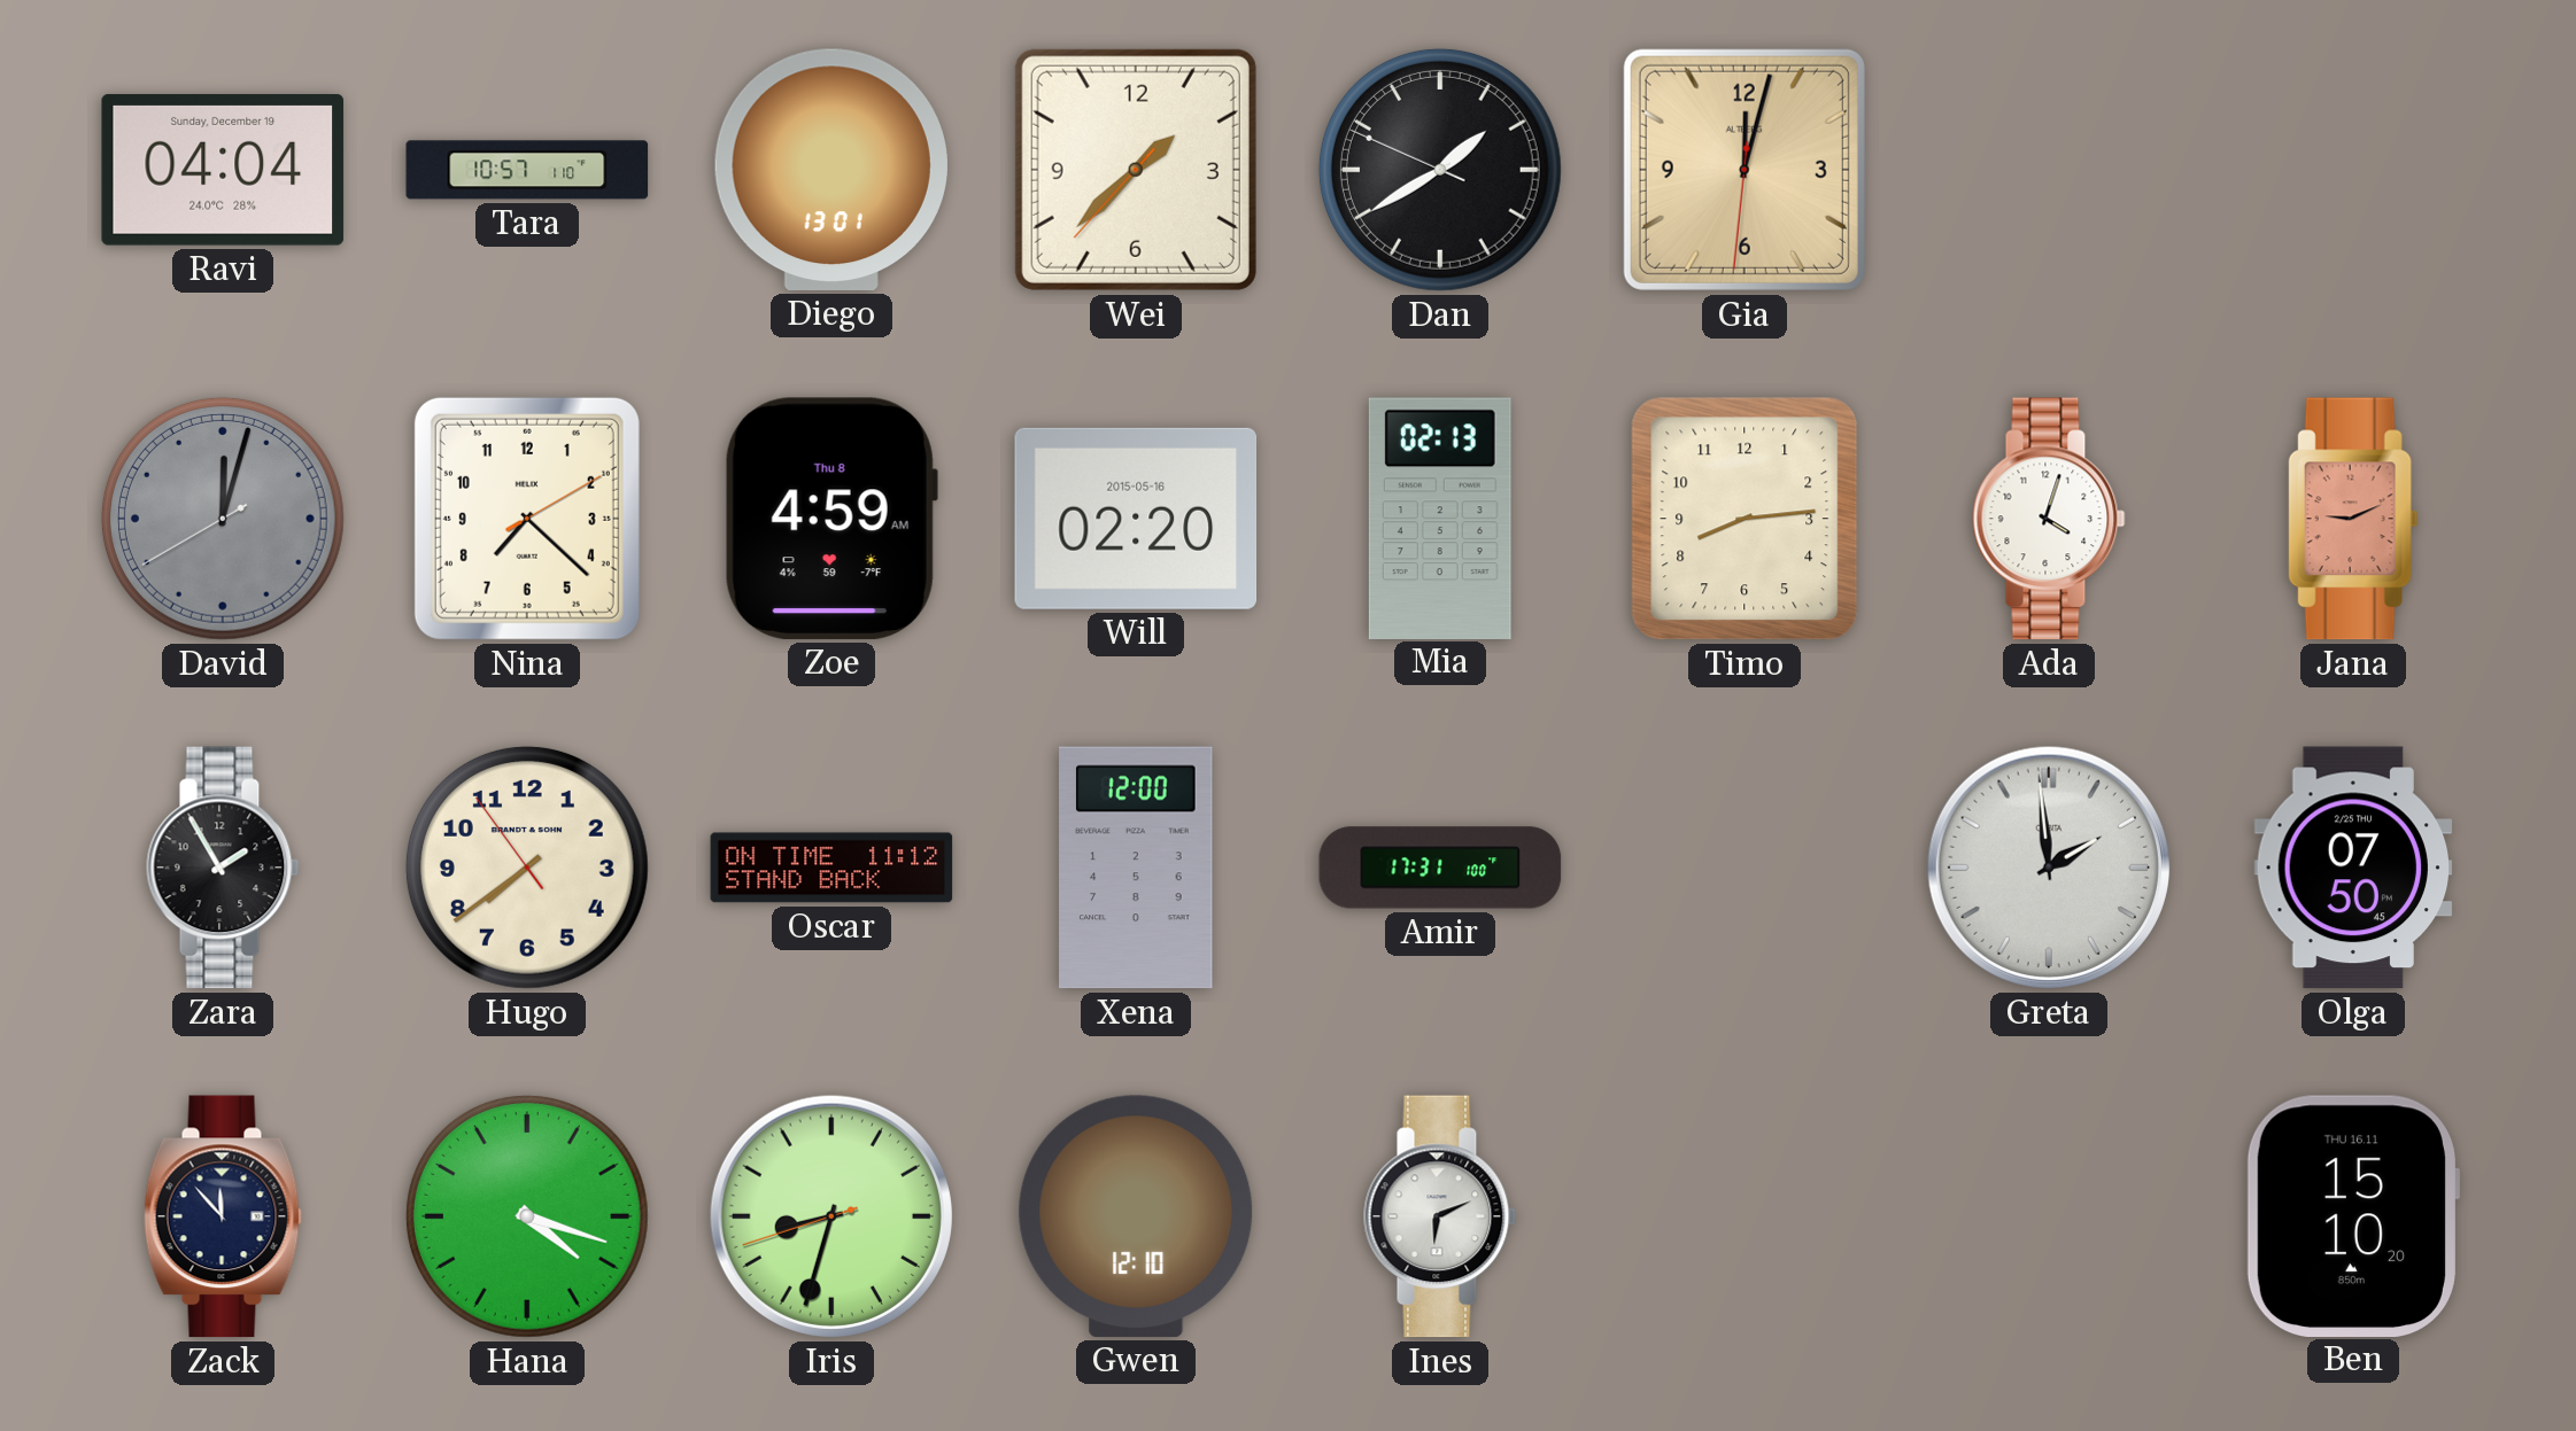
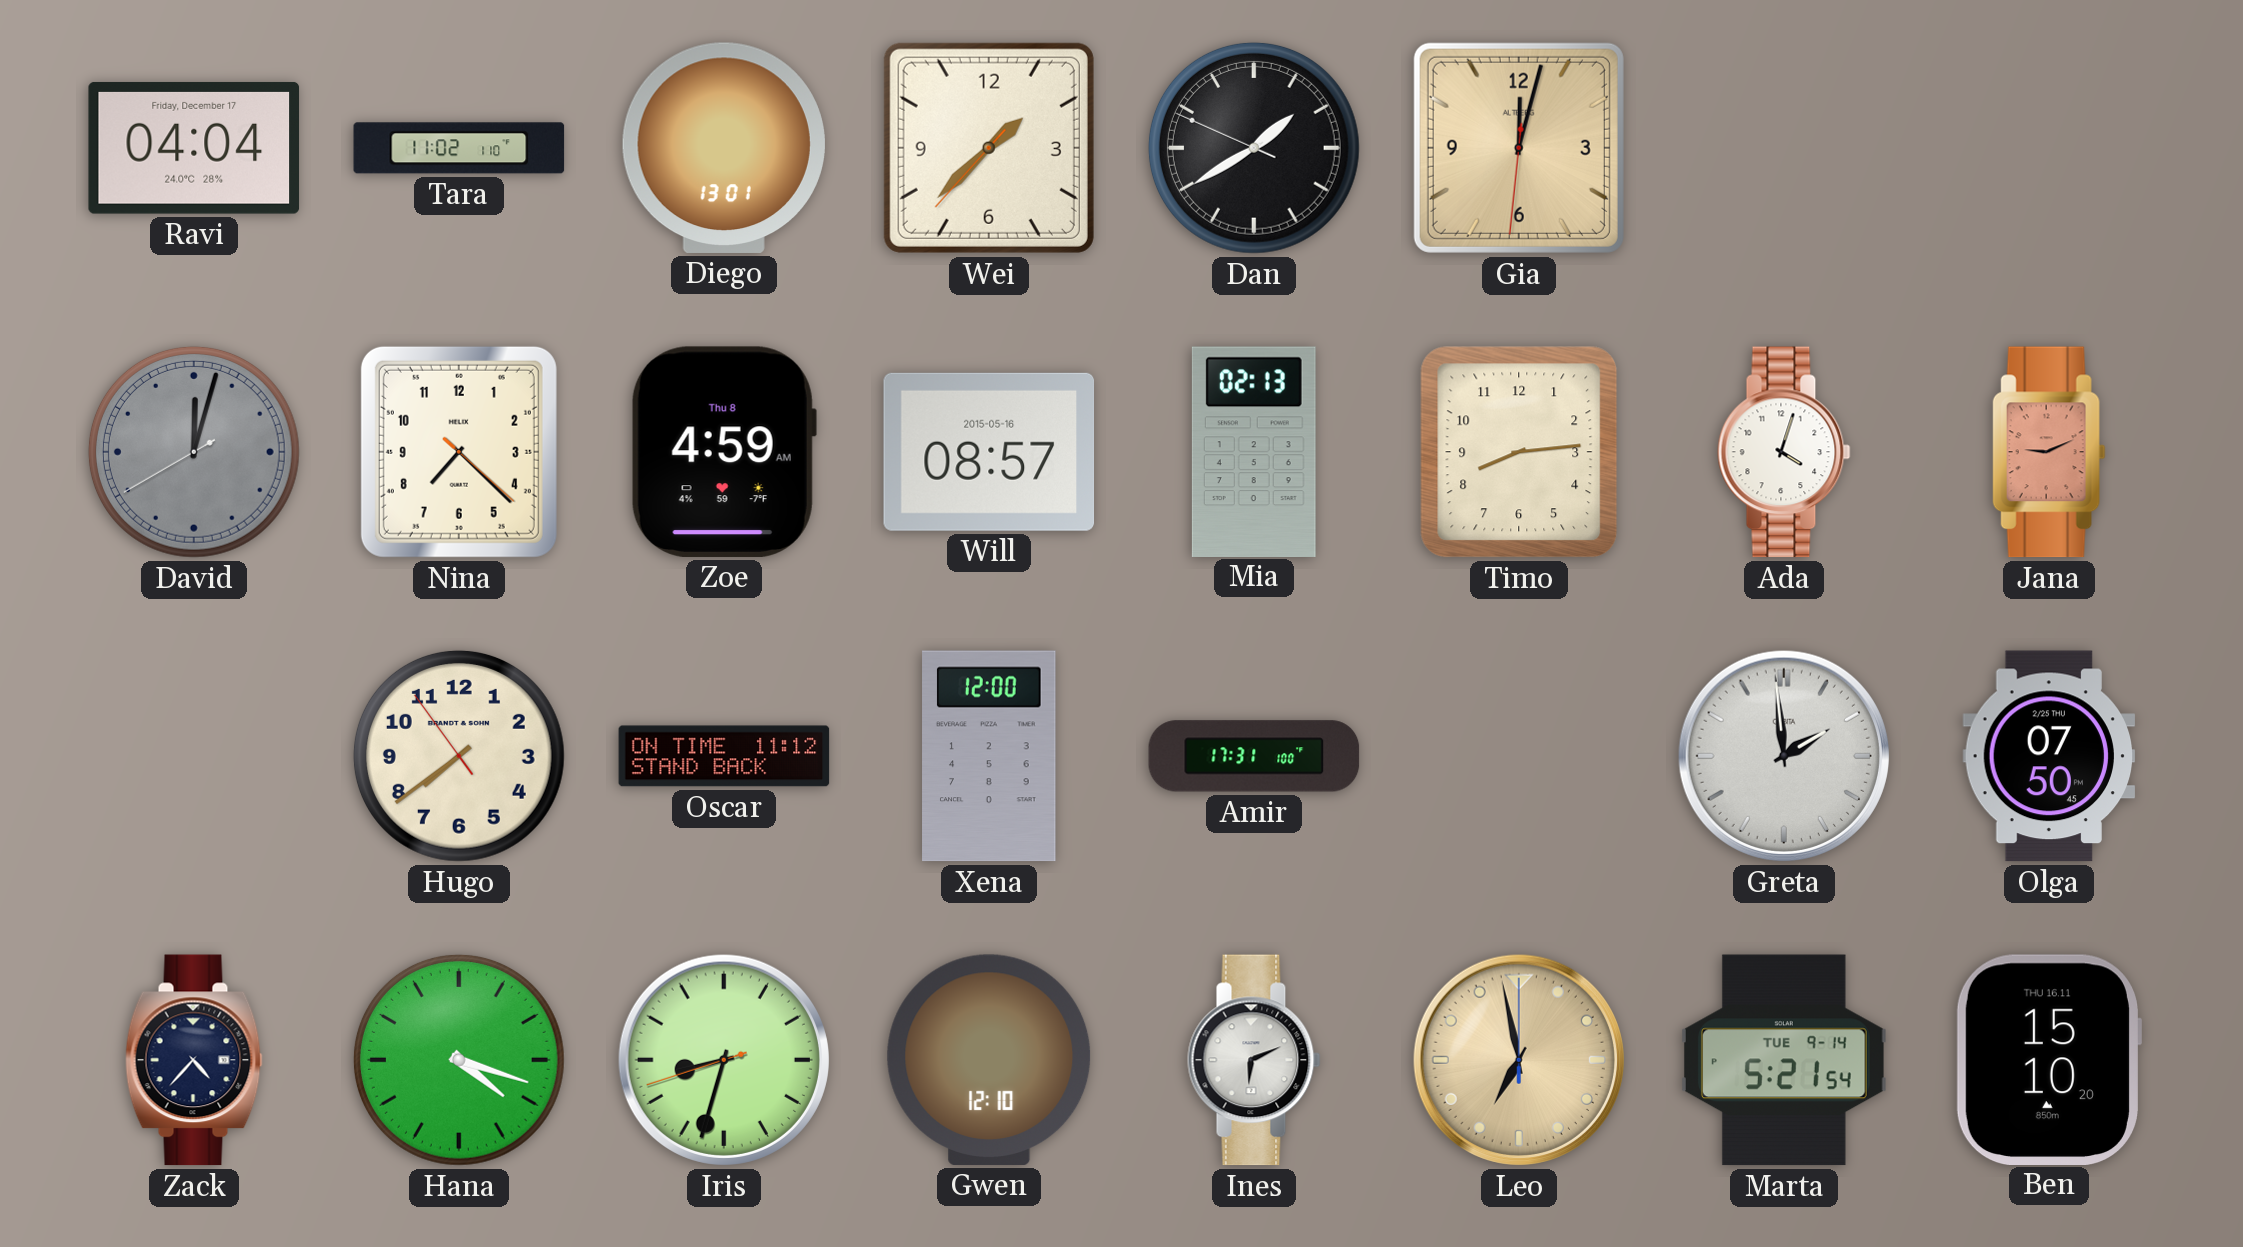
Ravi date: Sunday, December 19 -> Friday, December 17 (194, 148)
Tara: 10:57 -> 11:02 (459, 148)
Nina: 7:22:10 -> 7:22:22 (459, 452)
Will: 02:20 -> 08:57 (989, 452)
Zara: 1:55 -> none (223, 868)
Zack: 11:53 -> 4:37 (194, 1060)
Leo: none -> 6:58 (1519, 1060)
Marta: none -> 5:21 (1784, 1060)
